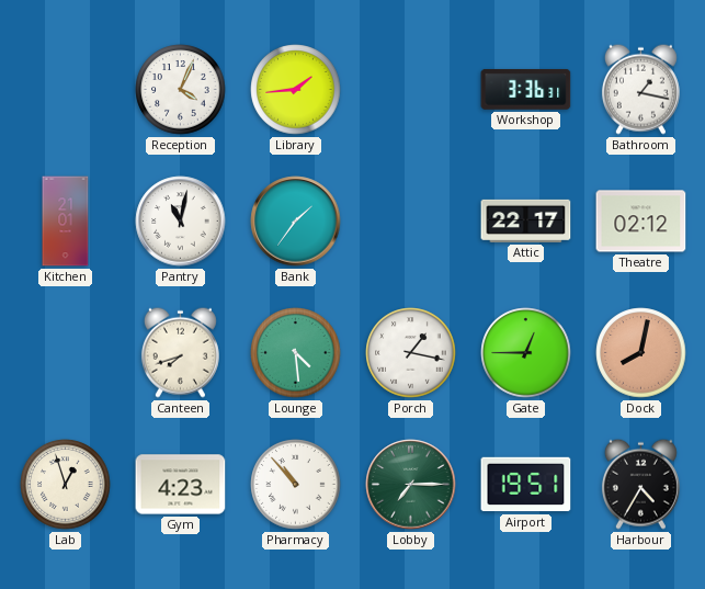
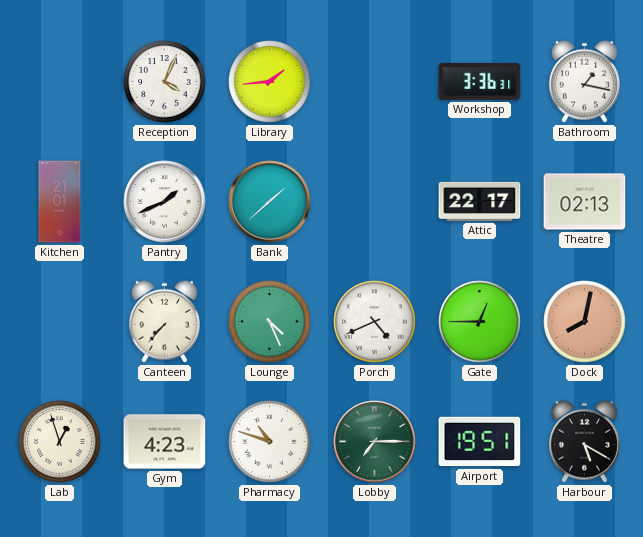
Pantry: 11:02 -> 1:41 (165, 202)
Bank: 1:36 -> 1:38 (270, 202)
Theatre: 02:12 -> 02:13 (585, 202)
Canteen: 7:42 -> 7:37 (164, 321)
Lounge: 4:29 -> 4:26 (270, 322)
Porch: 1:17 -> 4:41 (375, 322)
Pharmacy: 10:53 -> 10:48 (270, 442)
Harbour: 4:35 -> 5:20 (584, 441)
